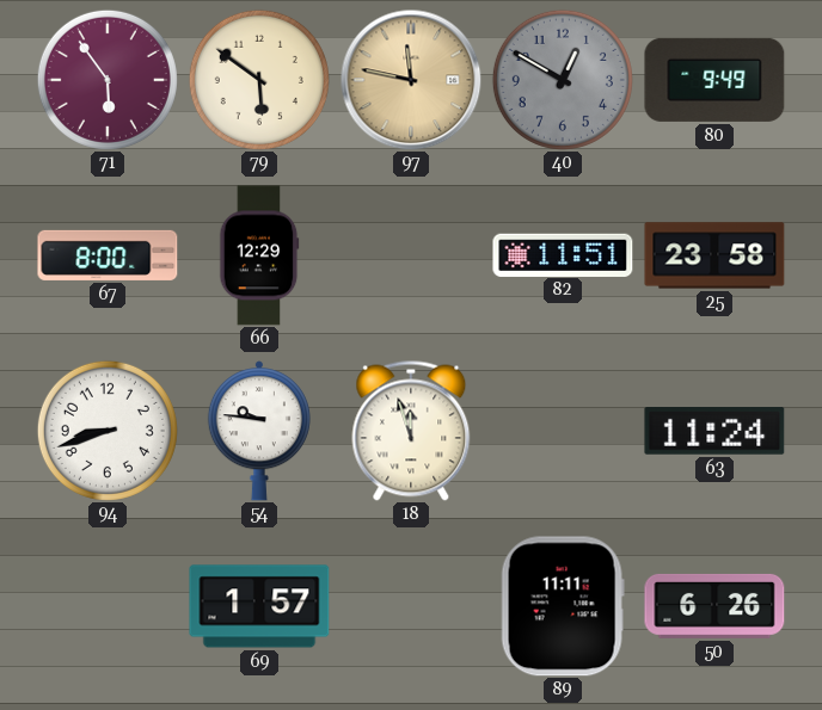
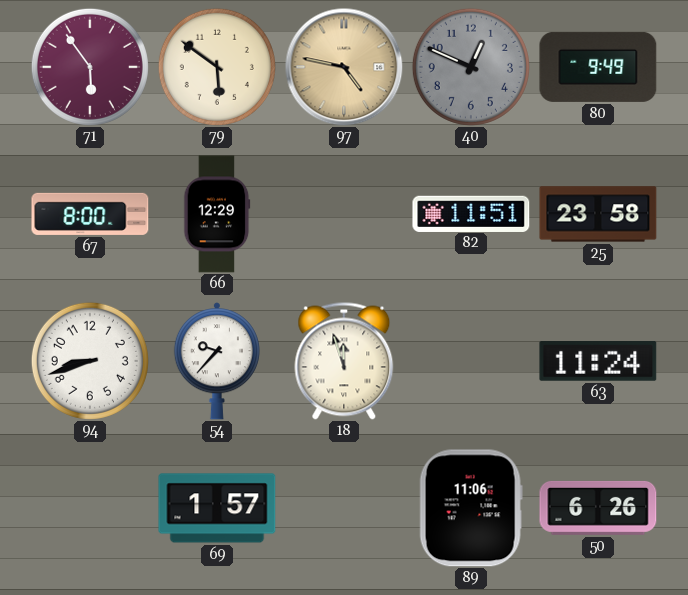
97: 11:47 -> 4:47 (344, 67)
40: 12:50 -> 12:49 (471, 67)
54: 9:46 -> 9:37 (217, 361)
89: 11:11 -> 11:06 (471, 508)
